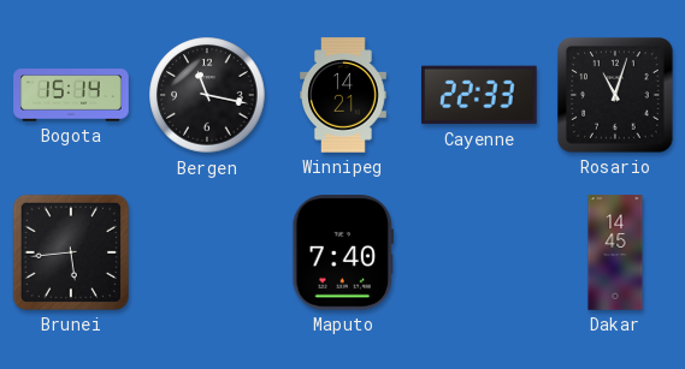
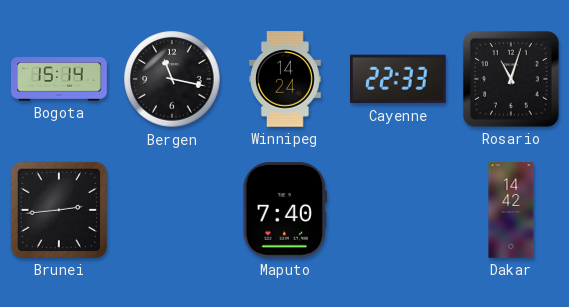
Winnipeg: 14:21 -> 14:24 (286, 79)
Brunei: 5:44 -> 2:44 (59, 210)
Dakar: 14:45 -> 14:42 (511, 210)
